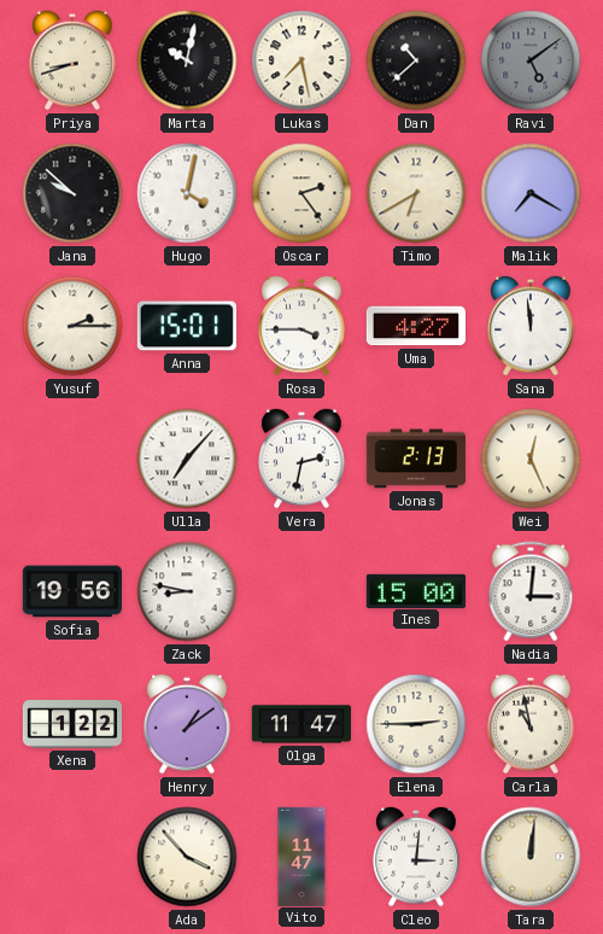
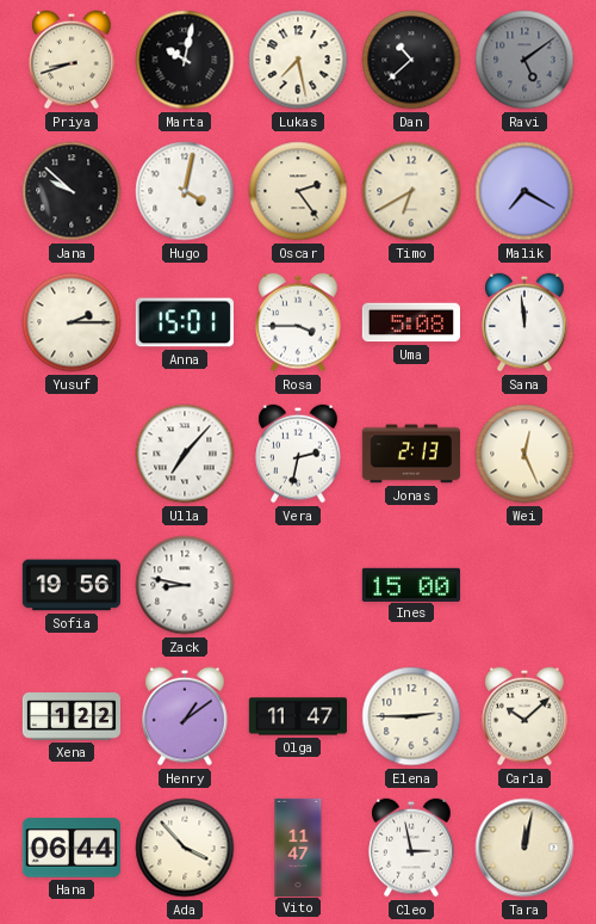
Uma: 4:27 -> 5:08 (411, 322)
Nadia: 3:01 -> none (531, 591)
Carla: 10:58 -> 10:08 (524, 716)
Hana: none -> 06:44 (72, 848)
Cleo: 3:01 -> 2:58 (411, 848)
Tara: 12:01 -> 12:02 (524, 848)
